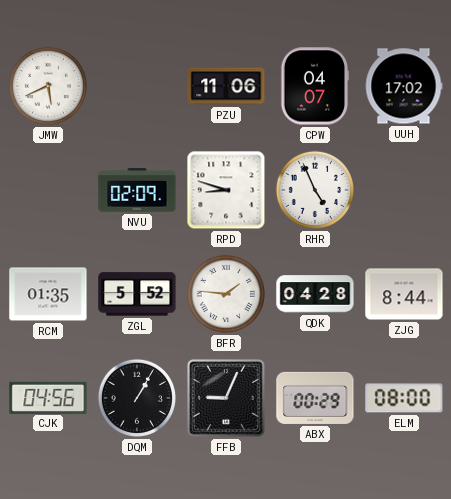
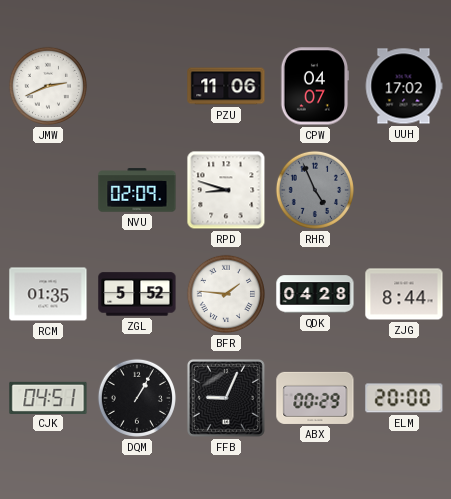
JMW: 5:41 -> 2:41 (48, 86)
RHR dial: white -> grey (315, 190)
CJK: 04:56 -> 04:51 (48, 397)
ELM: 08:00 -> 20:00 (404, 398)
